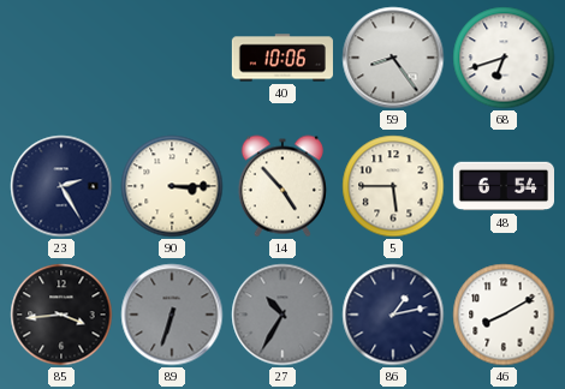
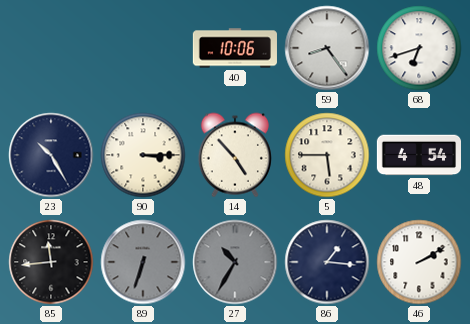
23: 2:25 -> 10:25 (51, 155)
48: 6:54 -> 4:54 (418, 155)
85: 3:44 -> 11:44 (51, 262)
86: 1:13 -> 1:16 (327, 262)
46: 8:10 -> 2:10 (419, 262)
